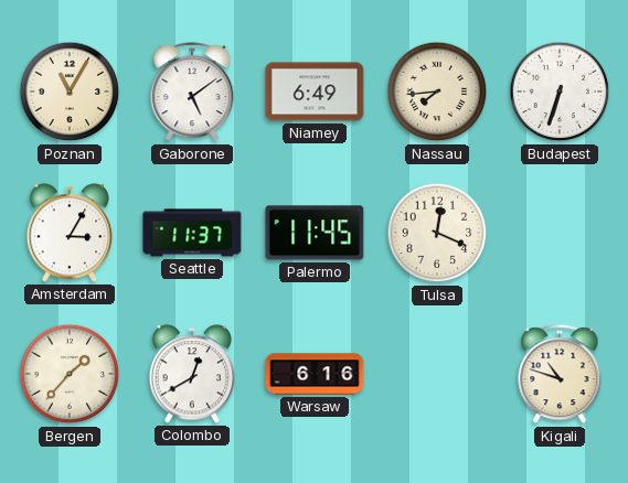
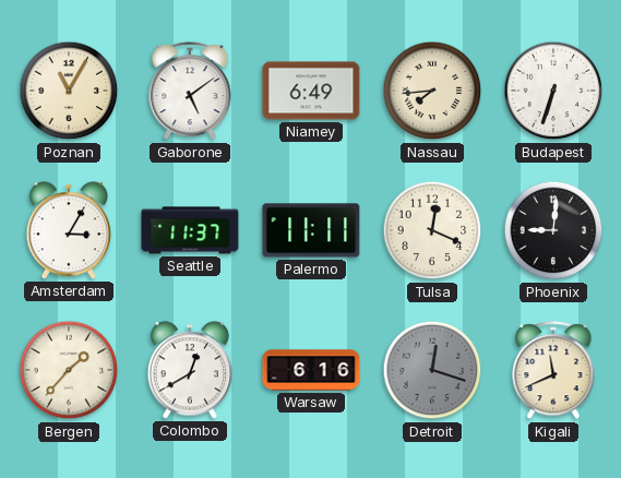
Palermo: 11:45 -> 11:11 (311, 230)
Phoenix: none -> 9:01 (553, 230)
Detroit: none -> 12:18 (432, 370)
Kigali: 10:48 -> 11:41 (553, 371)
